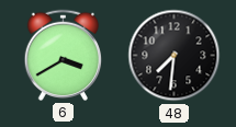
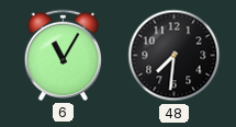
6: 3:40 -> 11:05 (64, 55)
